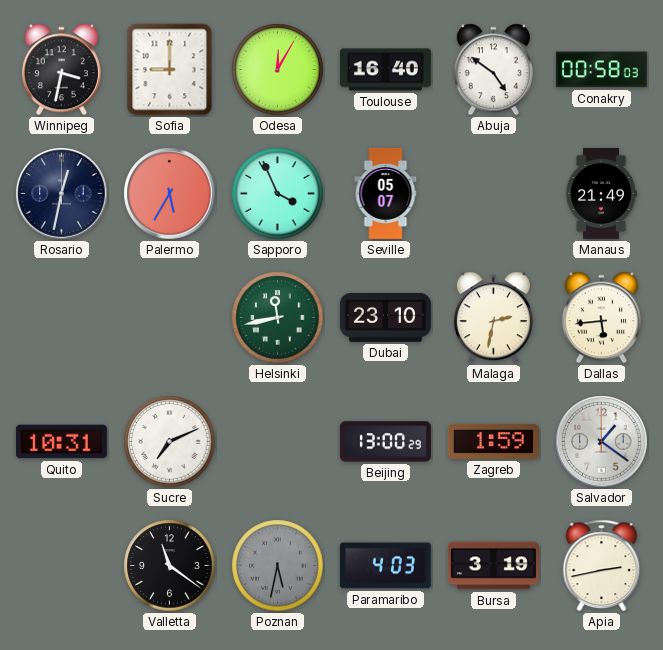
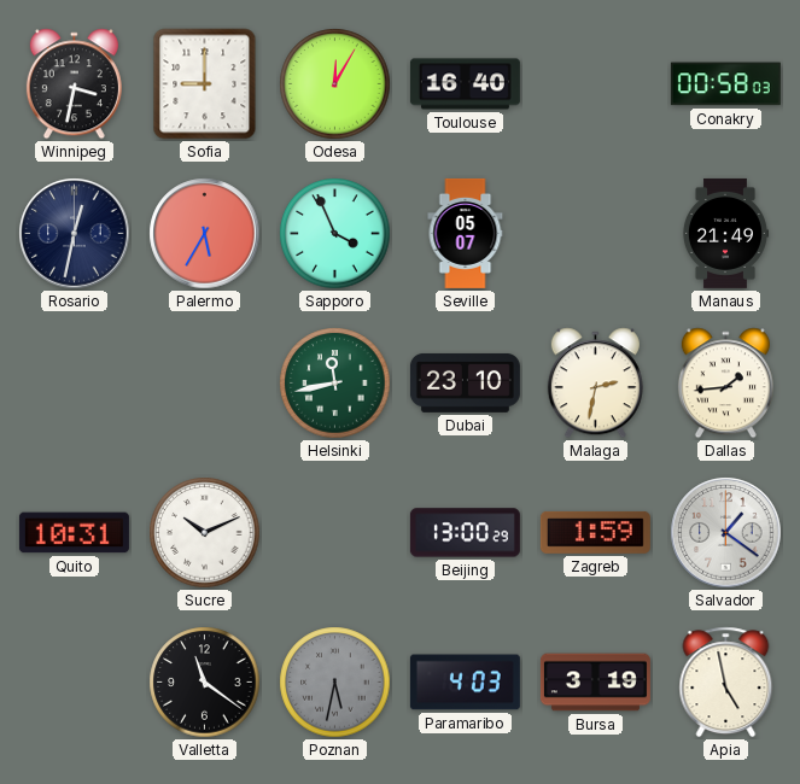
Abuja: 4:51 -> none (493, 70)
Dallas: 5:44 -> 1:44 (725, 384)
Sucre: 7:11 -> 10:11 (205, 533)
Apia: 2:43 -> 4:58 (726, 683)
